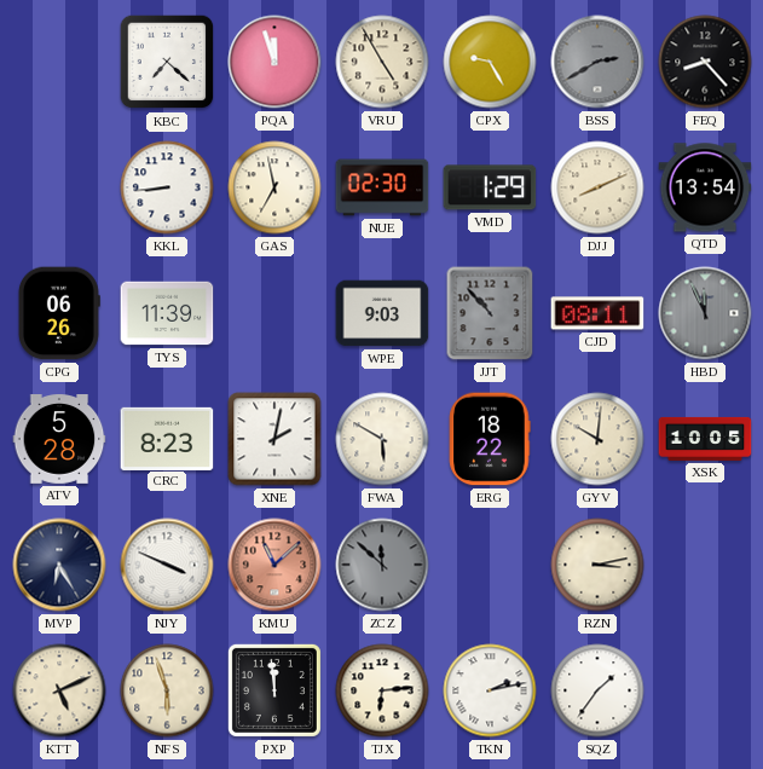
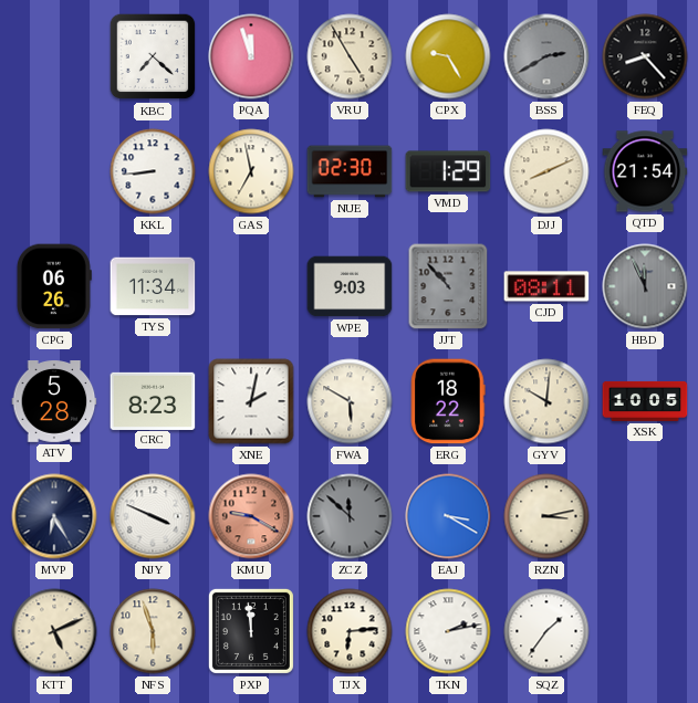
QTD: 13:54 -> 21:54 (645, 171)
TYS: 11:39 -> 11:34 (153, 286)
KMU: 11:08 -> 9:20 (251, 516)
EAJ: none -> 3:20 (448, 516)
